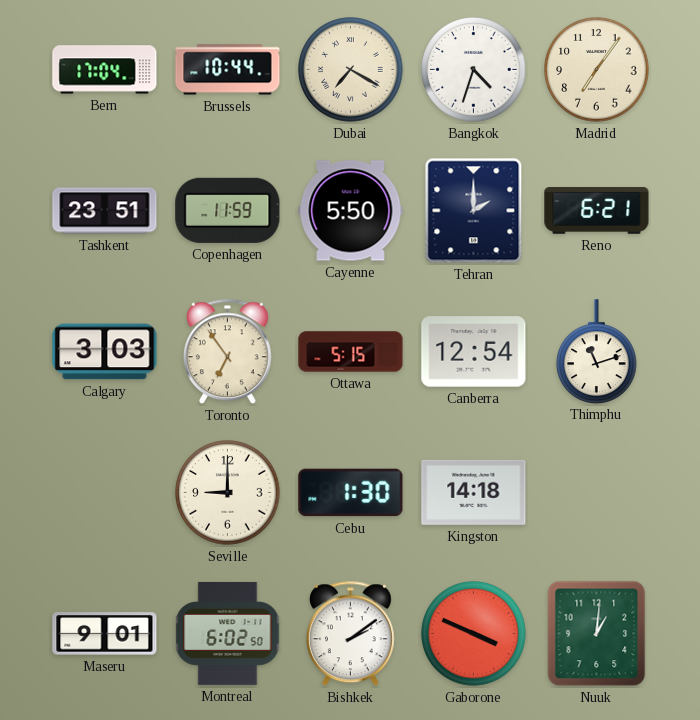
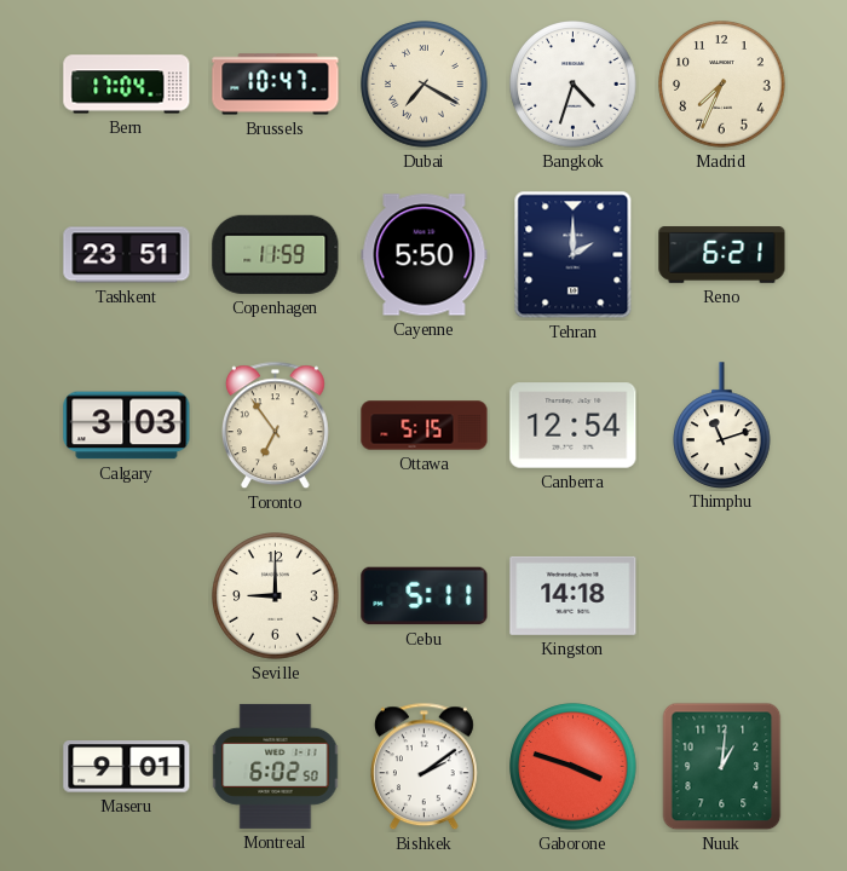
Brussels: 10:44 -> 10:47 (276, 85)
Madrid: 7:06 -> 7:34 (722, 85)
Cebu: 1:30 -> 5:11 (425, 596)
Gaborone: 3:49 -> 3:48 (574, 767)
